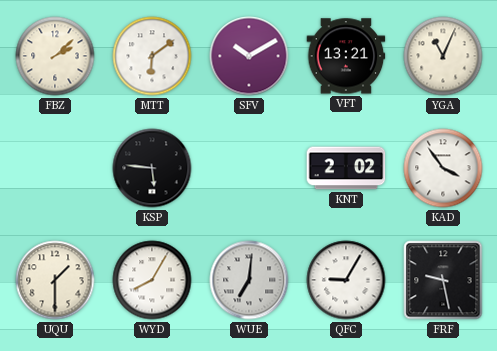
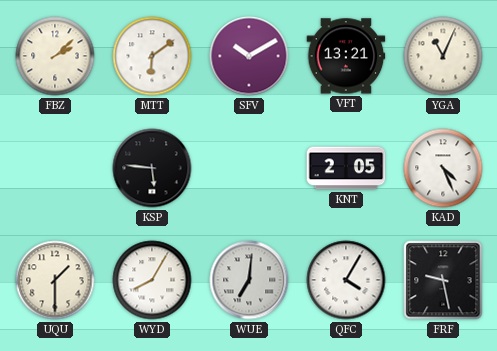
KNT: 2:02 -> 2:05 (346, 168)
KAD: 3:54 -> 4:26 (443, 168)
QFC: 9:05 -> 4:05 (346, 280)
